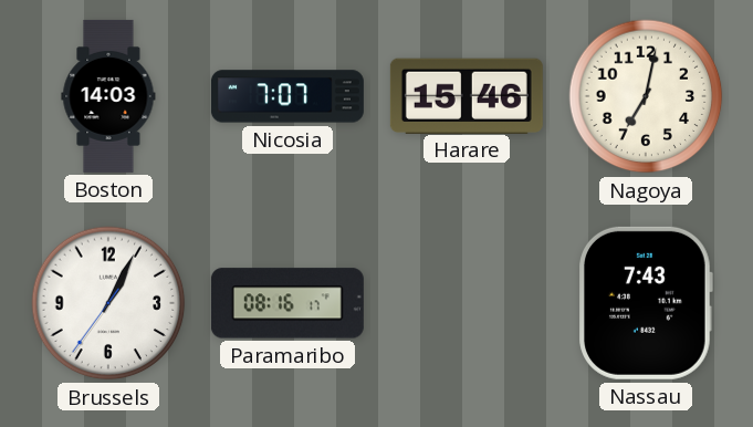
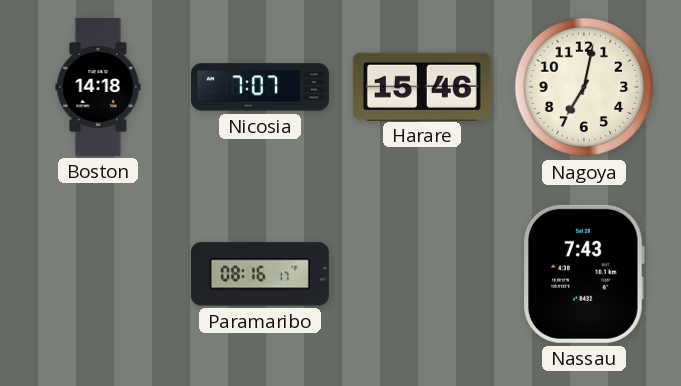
Boston: 14:03 -> 14:18 (98, 87)
Brussels: 1:04 -> none (108, 303)
